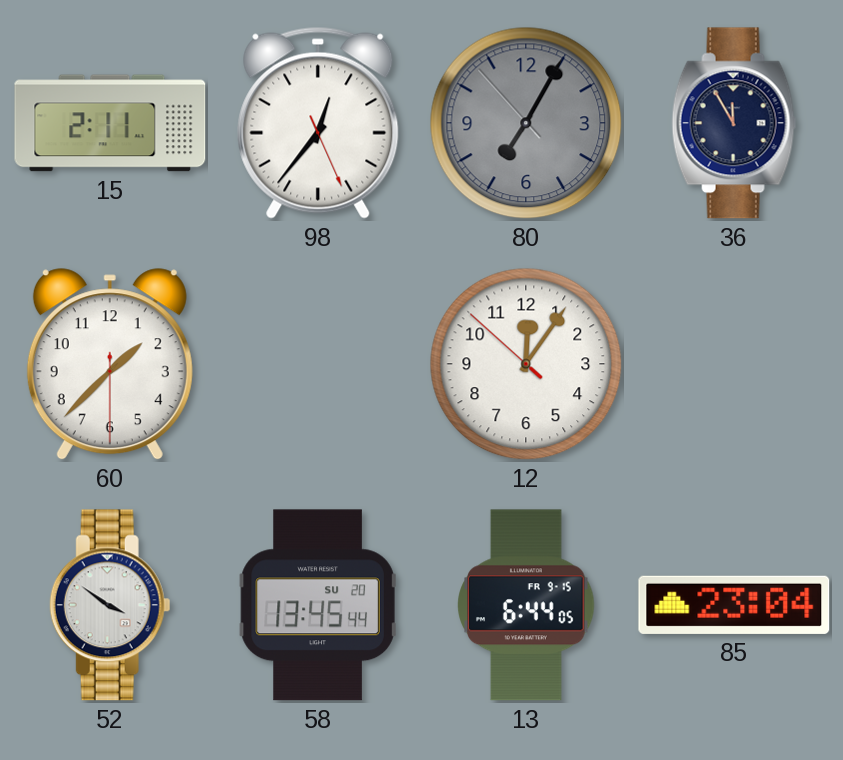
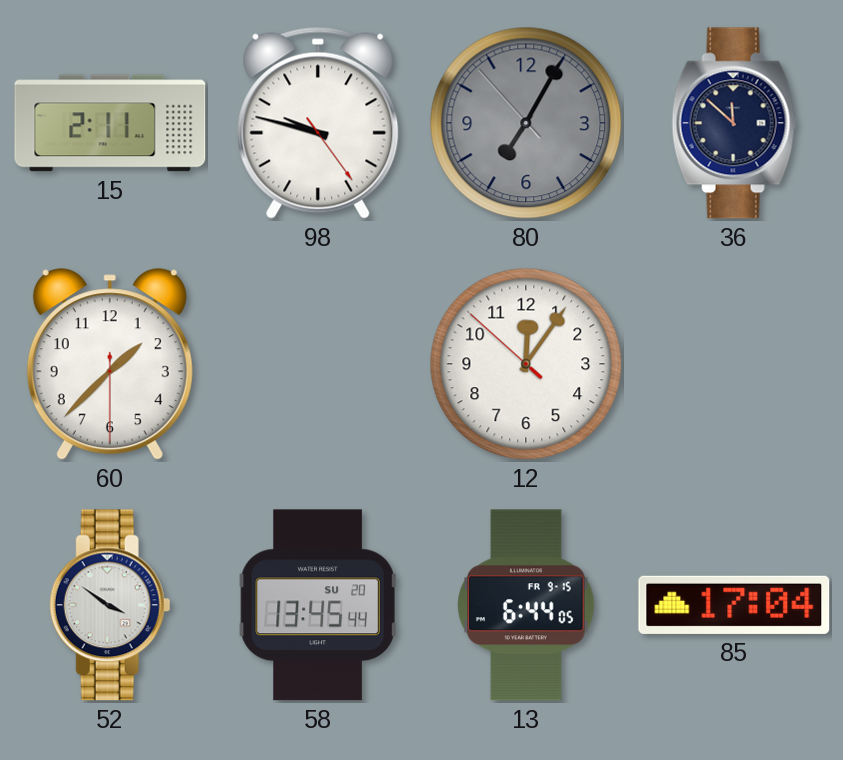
98: 12:36 -> 9:47 (318, 123)
36: 11:55 -> 11:52 (734, 123)
85: 23:04 -> 17:04 (734, 605)
